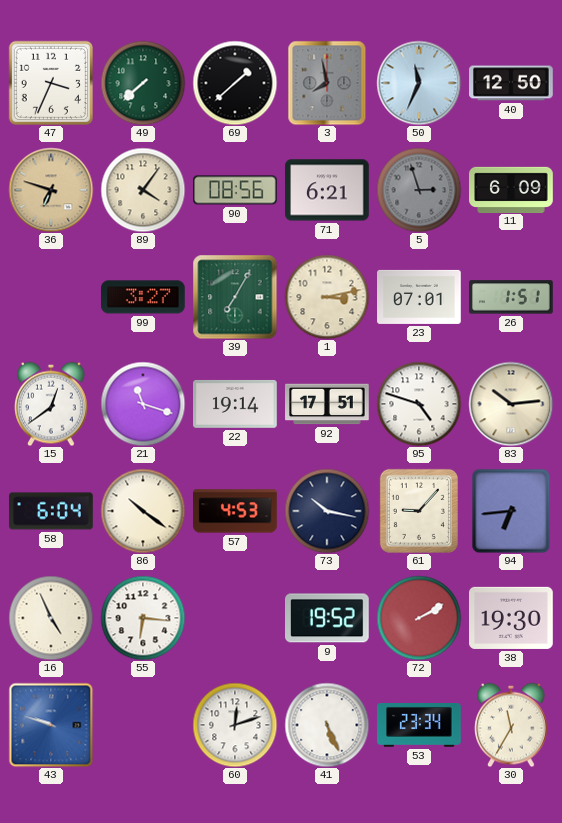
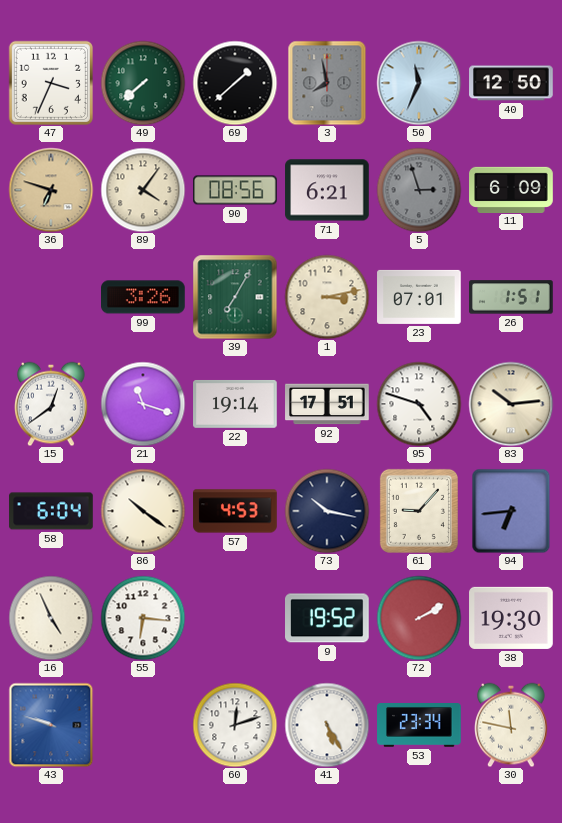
99: 3:27 -> 3:26 (144, 297)
41: 5:26 -> 5:25 (327, 725)
30: 11:35 -> 11:47 (512, 725)
